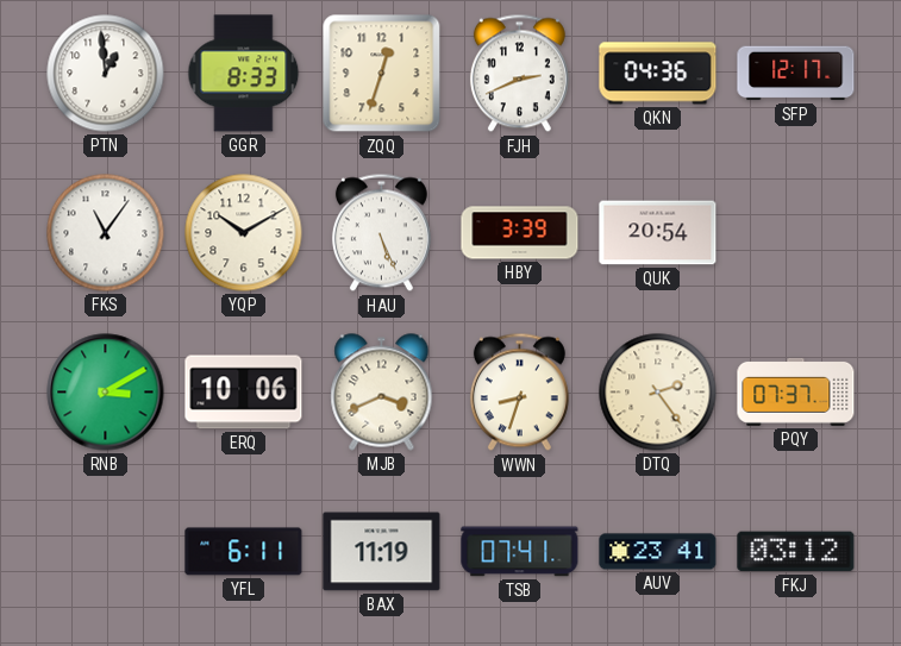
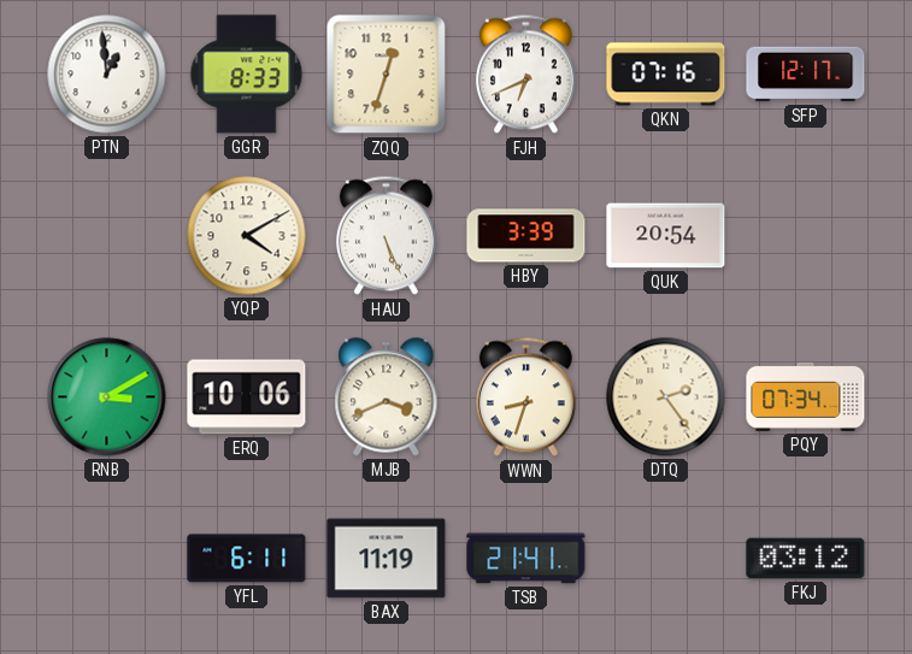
FJH: 2:41 -> 6:41 (525, 75)
QKN: 04:36 -> 07:16 (666, 75)
FKS: 11:06 -> none (106, 233)
YQP: 10:10 -> 4:10 (247, 236)
PQY: 07:37 -> 07:34 (806, 396)
TSB: 07:41 -> 21:41 (526, 559)
AUV: 23:41 -> none (658, 552)
